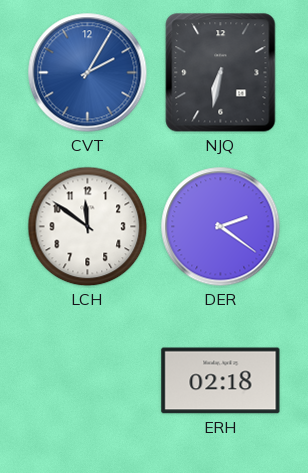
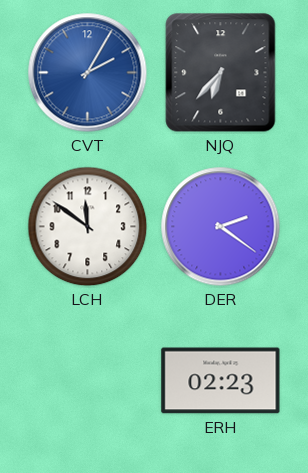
NJQ: 6:32 -> 6:37 (221, 73)
ERH: 02:18 -> 02:23 (221, 381)
